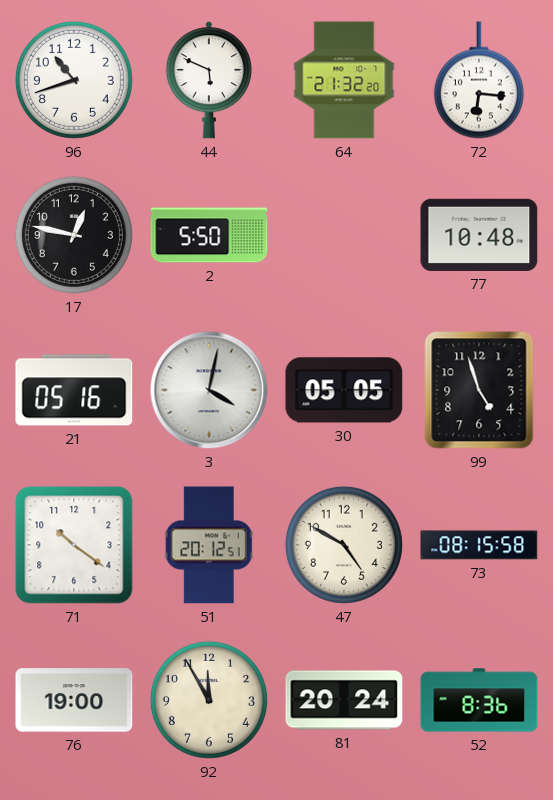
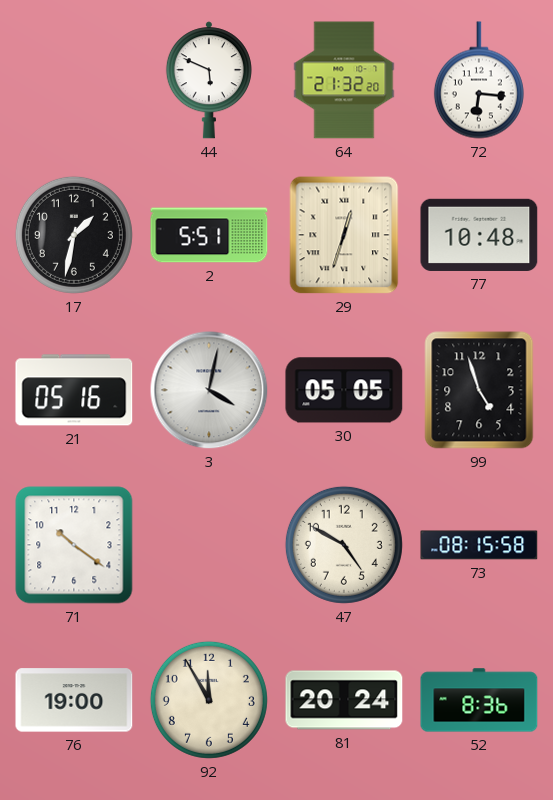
96: 10:42 -> none (74, 80)
17: 12:47 -> 1:32 (74, 235)
2: 5:50 -> 5:51 (209, 235)
29: none -> 12:33 (344, 235)
51: 20:12 -> none (209, 545)
